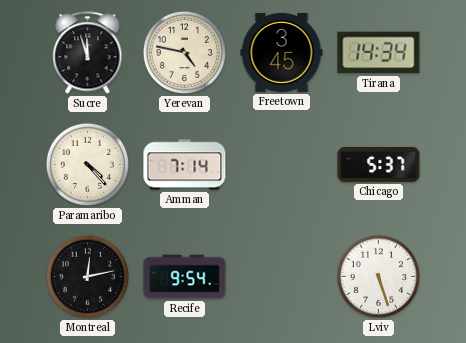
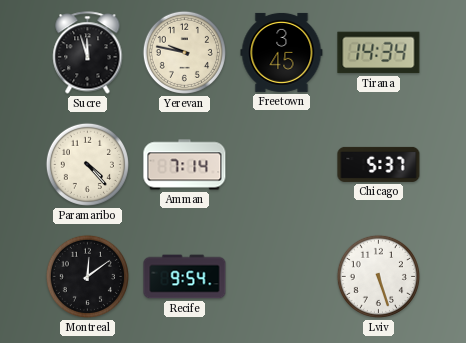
Yerevan: 4:47 -> 9:47 (184, 52)
Montreal: 12:13 -> 12:09 (87, 276)
